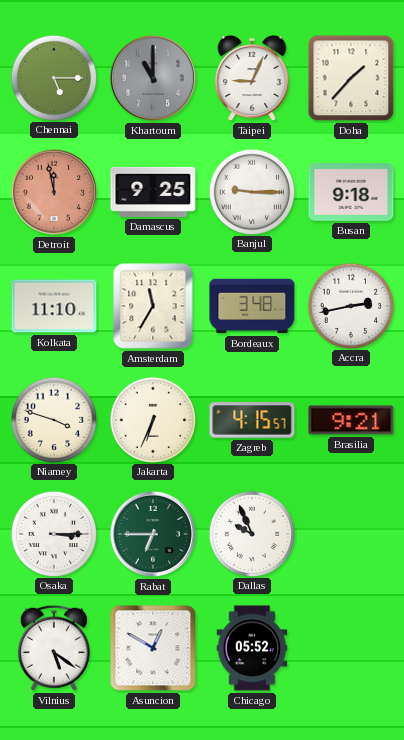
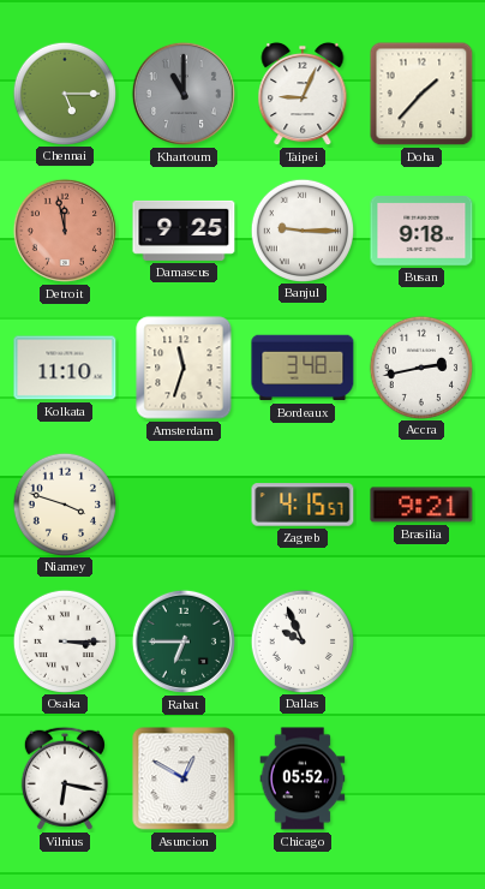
Amsterdam: 11:35 -> 11:33 (184, 368)
Jakarta: 6:34 -> none (152, 419)
Vilnius: 5:21 -> 6:17 (65, 778)
